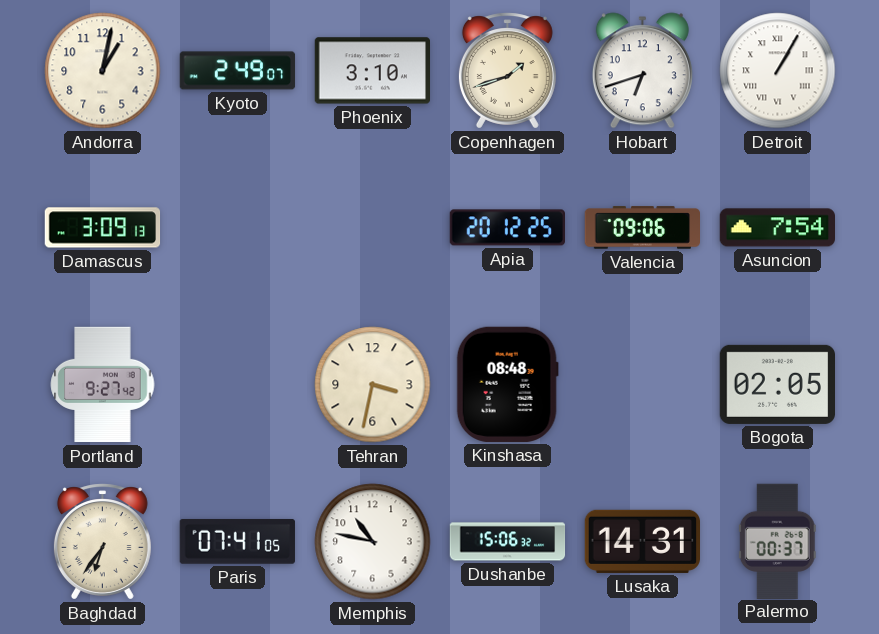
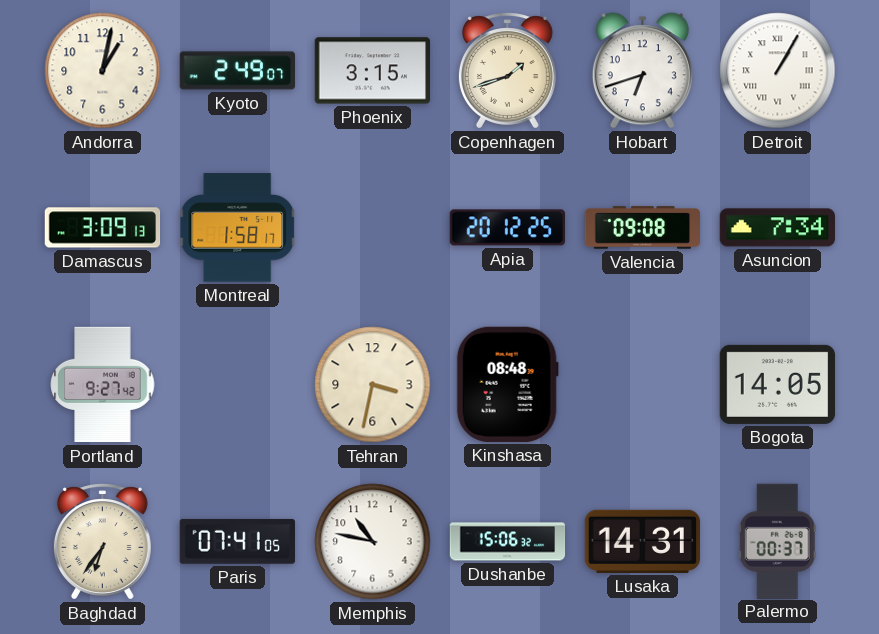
Phoenix: 3:10 -> 3:15 (372, 71)
Montreal: none -> 1:58 (238, 228)
Valencia: 09:06 -> 09:08 (643, 228)
Asuncion: 7:54 -> 7:34 (777, 228)
Bogota: 02:05 -> 14:05 (777, 384)
